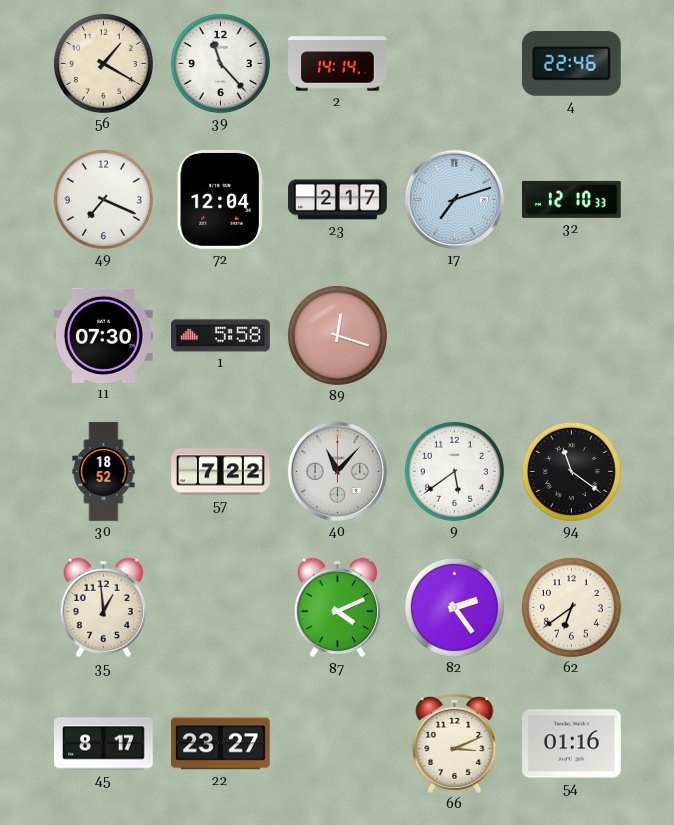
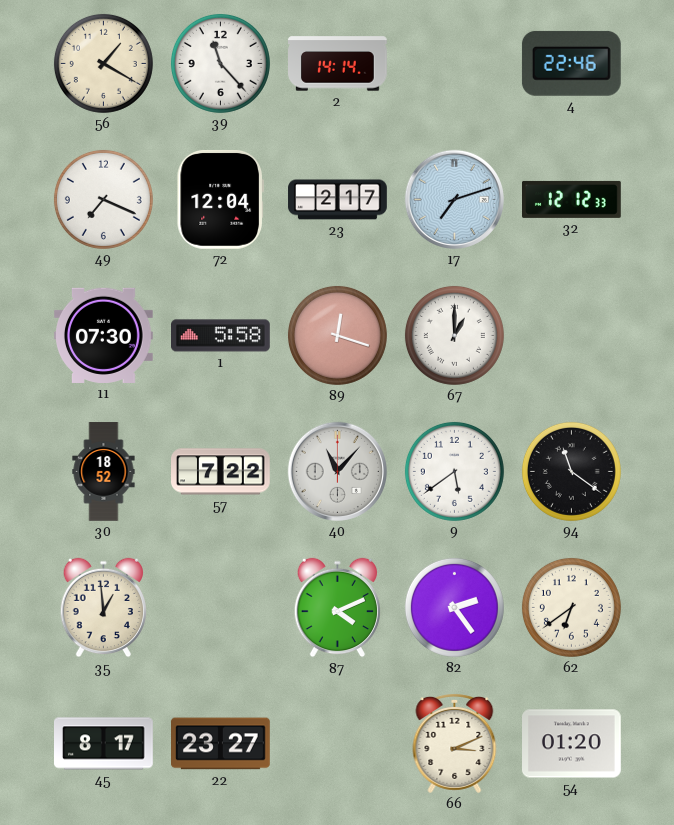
32: 12:10 -> 12:12 (572, 199)
67: none -> 1:00 (454, 335)
54: 01:16 -> 01:20 (572, 744)
